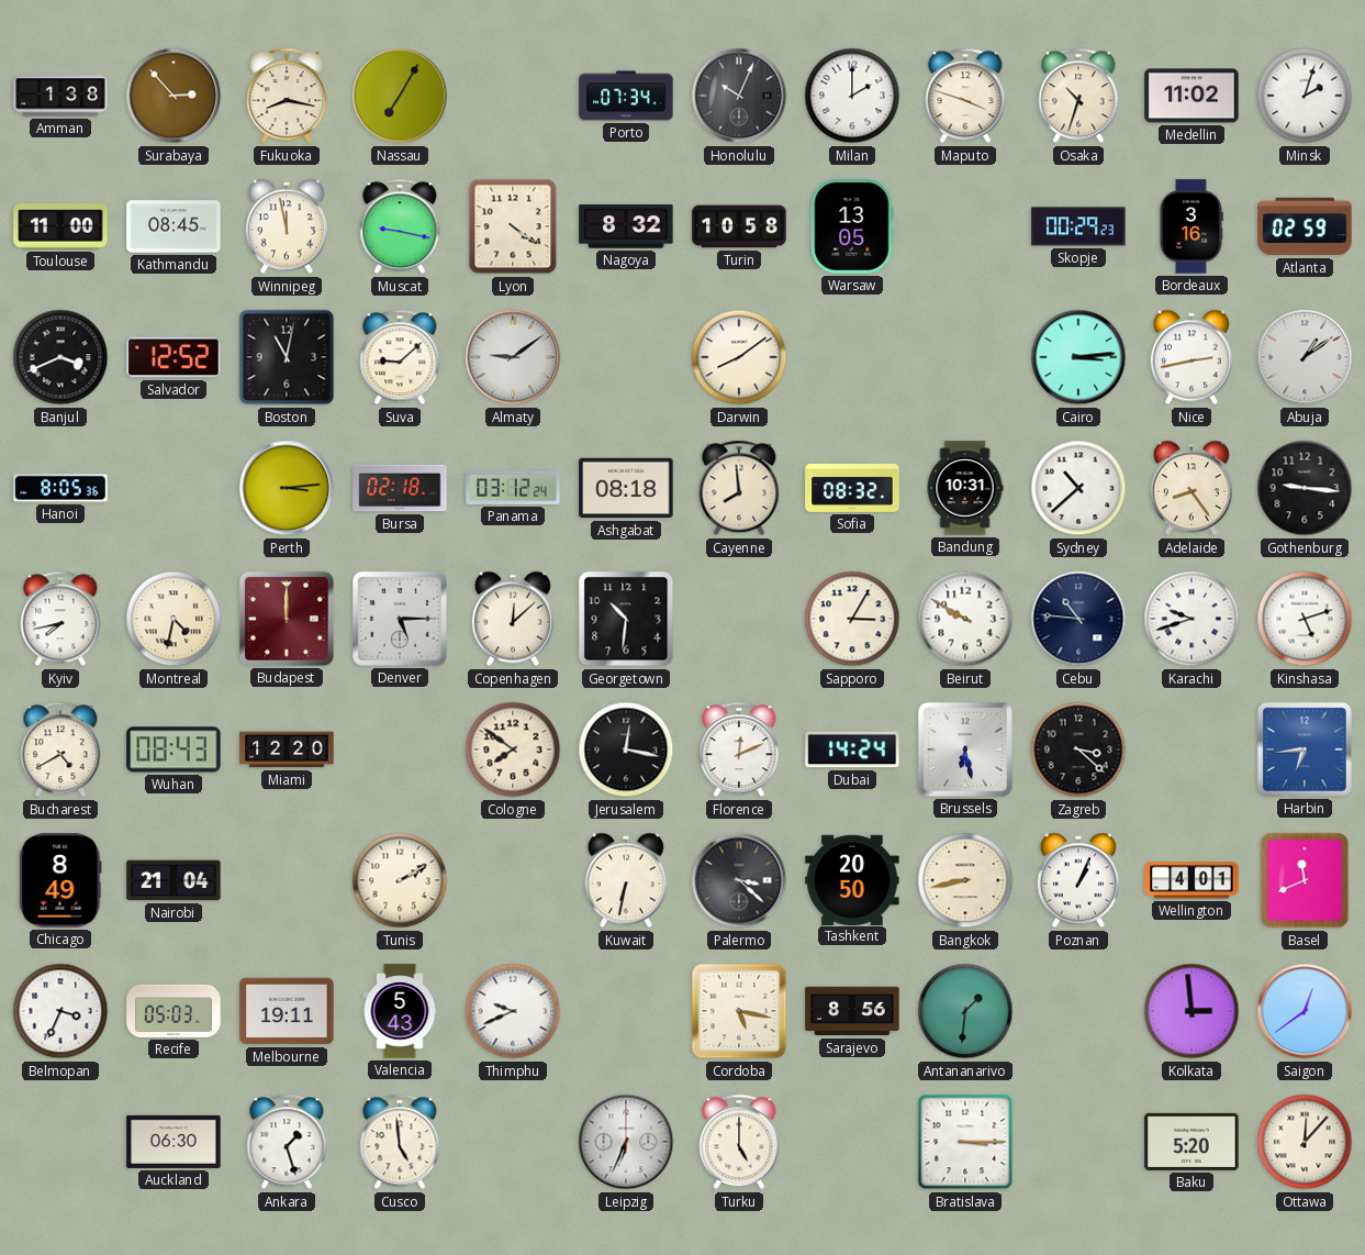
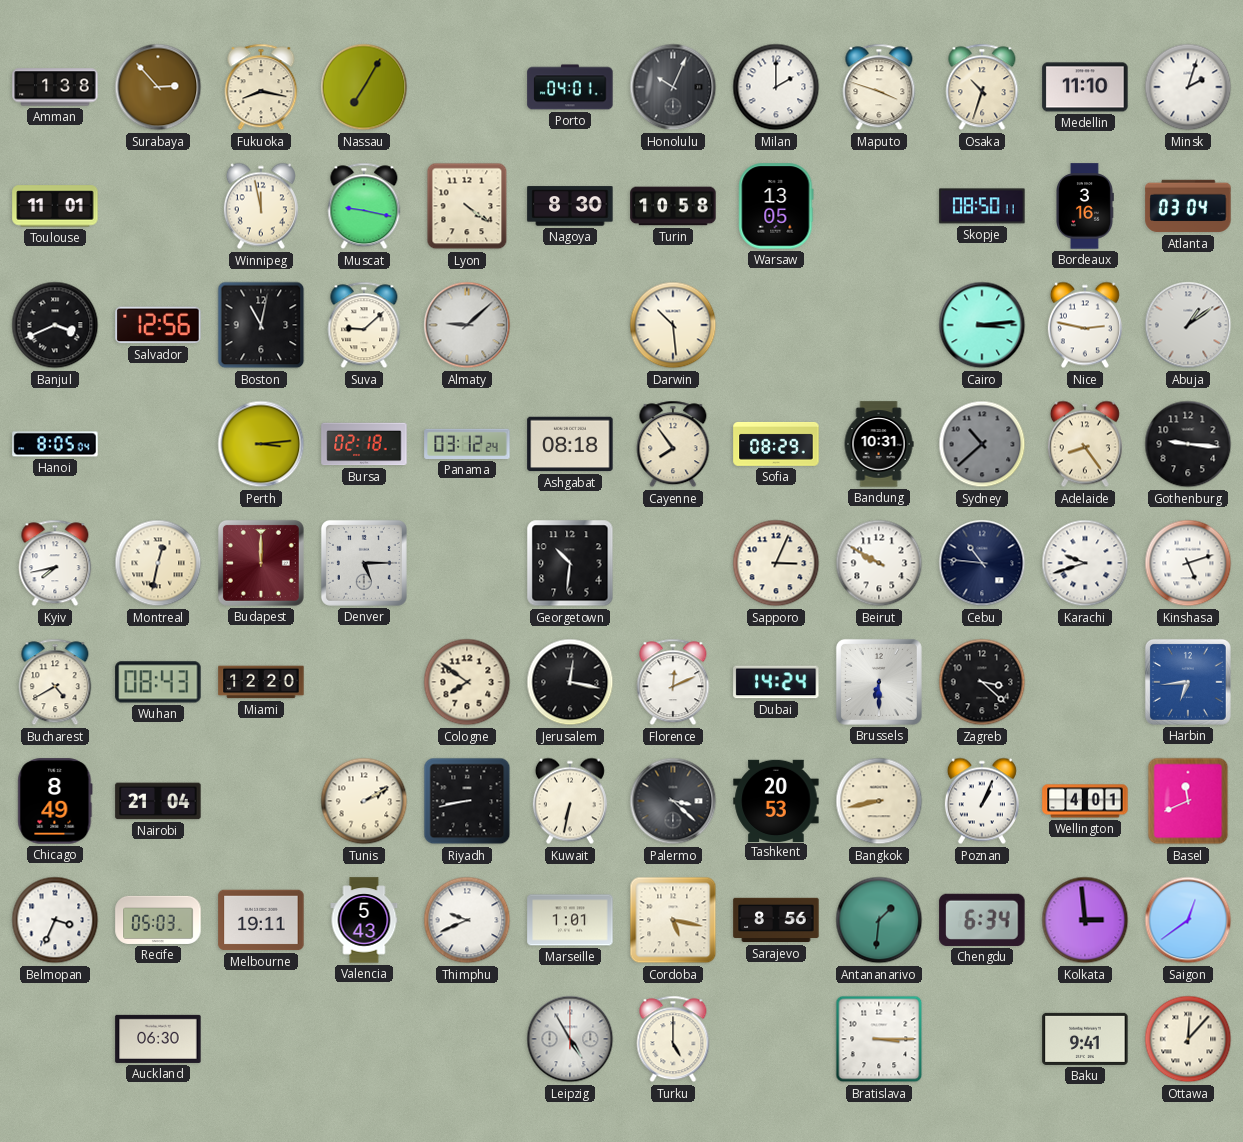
Porto: 07:34 -> 04:01 (570, 87)
Medellin: 11:02 -> 11:10 (1085, 87)
Toulouse: 11:00 -> 11:01 (55, 206)
Kathmandu: 08:45 -> none (174, 226)
Nagoya: 8:32 -> 8:30 (570, 206)
Skopje: 00:29 -> 08:50 (982, 206)
Atlanta: 02:59 -> 03:04 (1188, 206)
Salvador: 12:52 -> 12:56 (158, 325)
Almaty: 9:09 -> 9:08 (467, 325)
Darwin: 8:09 -> 10:29 (673, 325)
Nice: 2:43 -> 2:47 (1085, 325)
Hanoi: 8:05:36 -> 8:05:04 (55, 444)
Cayenne: 7:59 -> 7:54 (673, 444)
Sofia: 08:32 -> 08:29 (776, 444)
Sydney dial: white -> grey (982, 444)
Montreal: 4:32 -> 12:32 (158, 563)
Copenhagen: 12:08 -> none (513, 619)
Sapporo: 3:05 -> 3:04 (776, 563)
Brussels: 6:28 -> 6:30 (879, 682)
Riyadh: none -> 8:43 (467, 801)
Tashkent: 20:50 -> 20:53 (776, 800)
Marseille: none -> 1:01 (570, 920)
Chengdu: none -> 6:34 (982, 920)
Ankara: 1:27 -> none (287, 1142)
Cusco: 4:59 -> none (400, 1142)
Leipzig: 6:34 -> 4:55 (570, 1039)
Baku: 5:20 -> 9:41 (1085, 1039)
